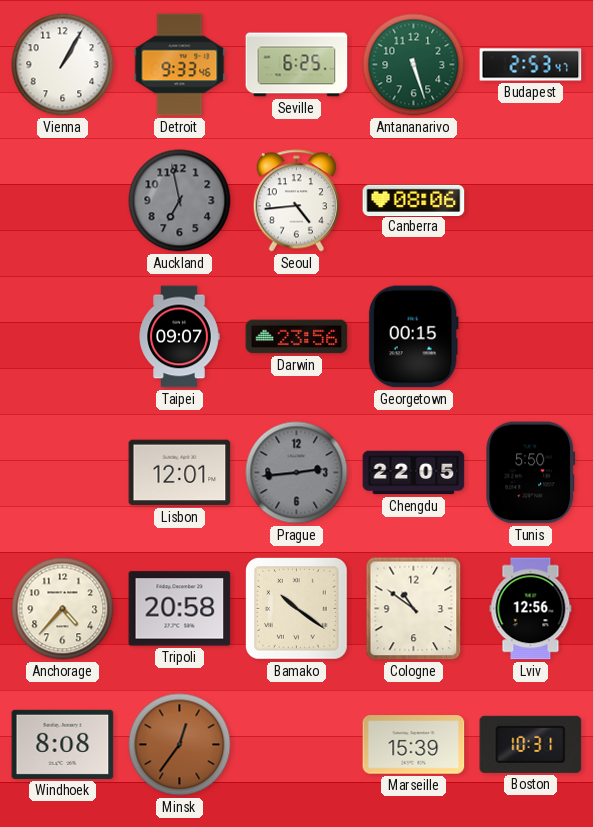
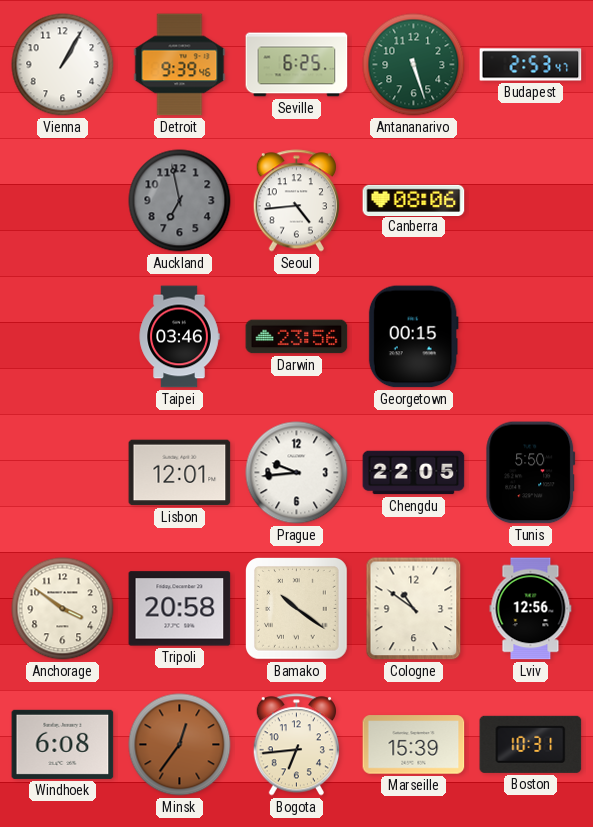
Detroit: 9:33 -> 9:39 (180, 65)
Taipei: 09:07 -> 03:46 (179, 337)
Prague: 2:44 -> 9:44 (297, 473)
Prague dial: grey -> white (297, 473)
Anchorage: 4:37 -> 3:51 (63, 609)
Windhoek: 8:08 -> 6:08 (63, 744)
Bogota: none -> 6:44 (296, 745)
